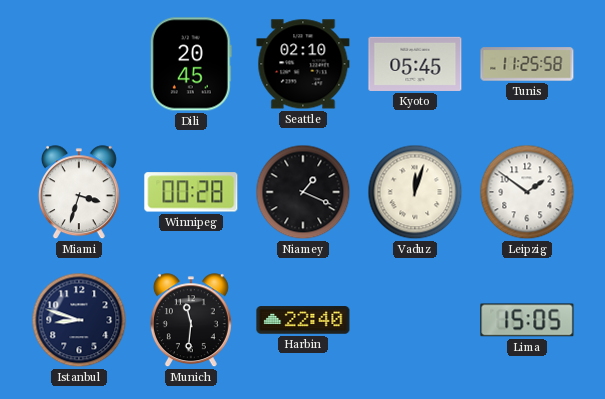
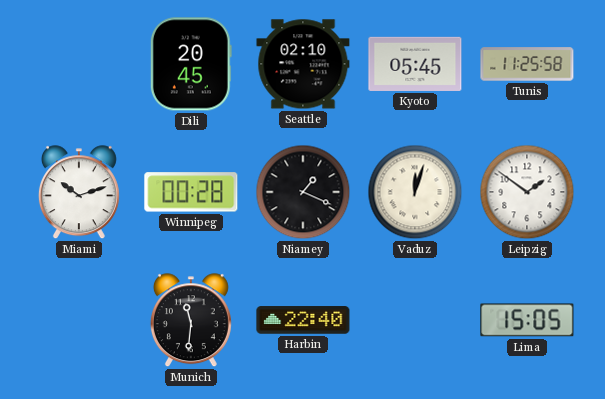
Miami: 3:33 -> 10:12 (79, 193)
Istanbul: 8:48 -> none (79, 320)
